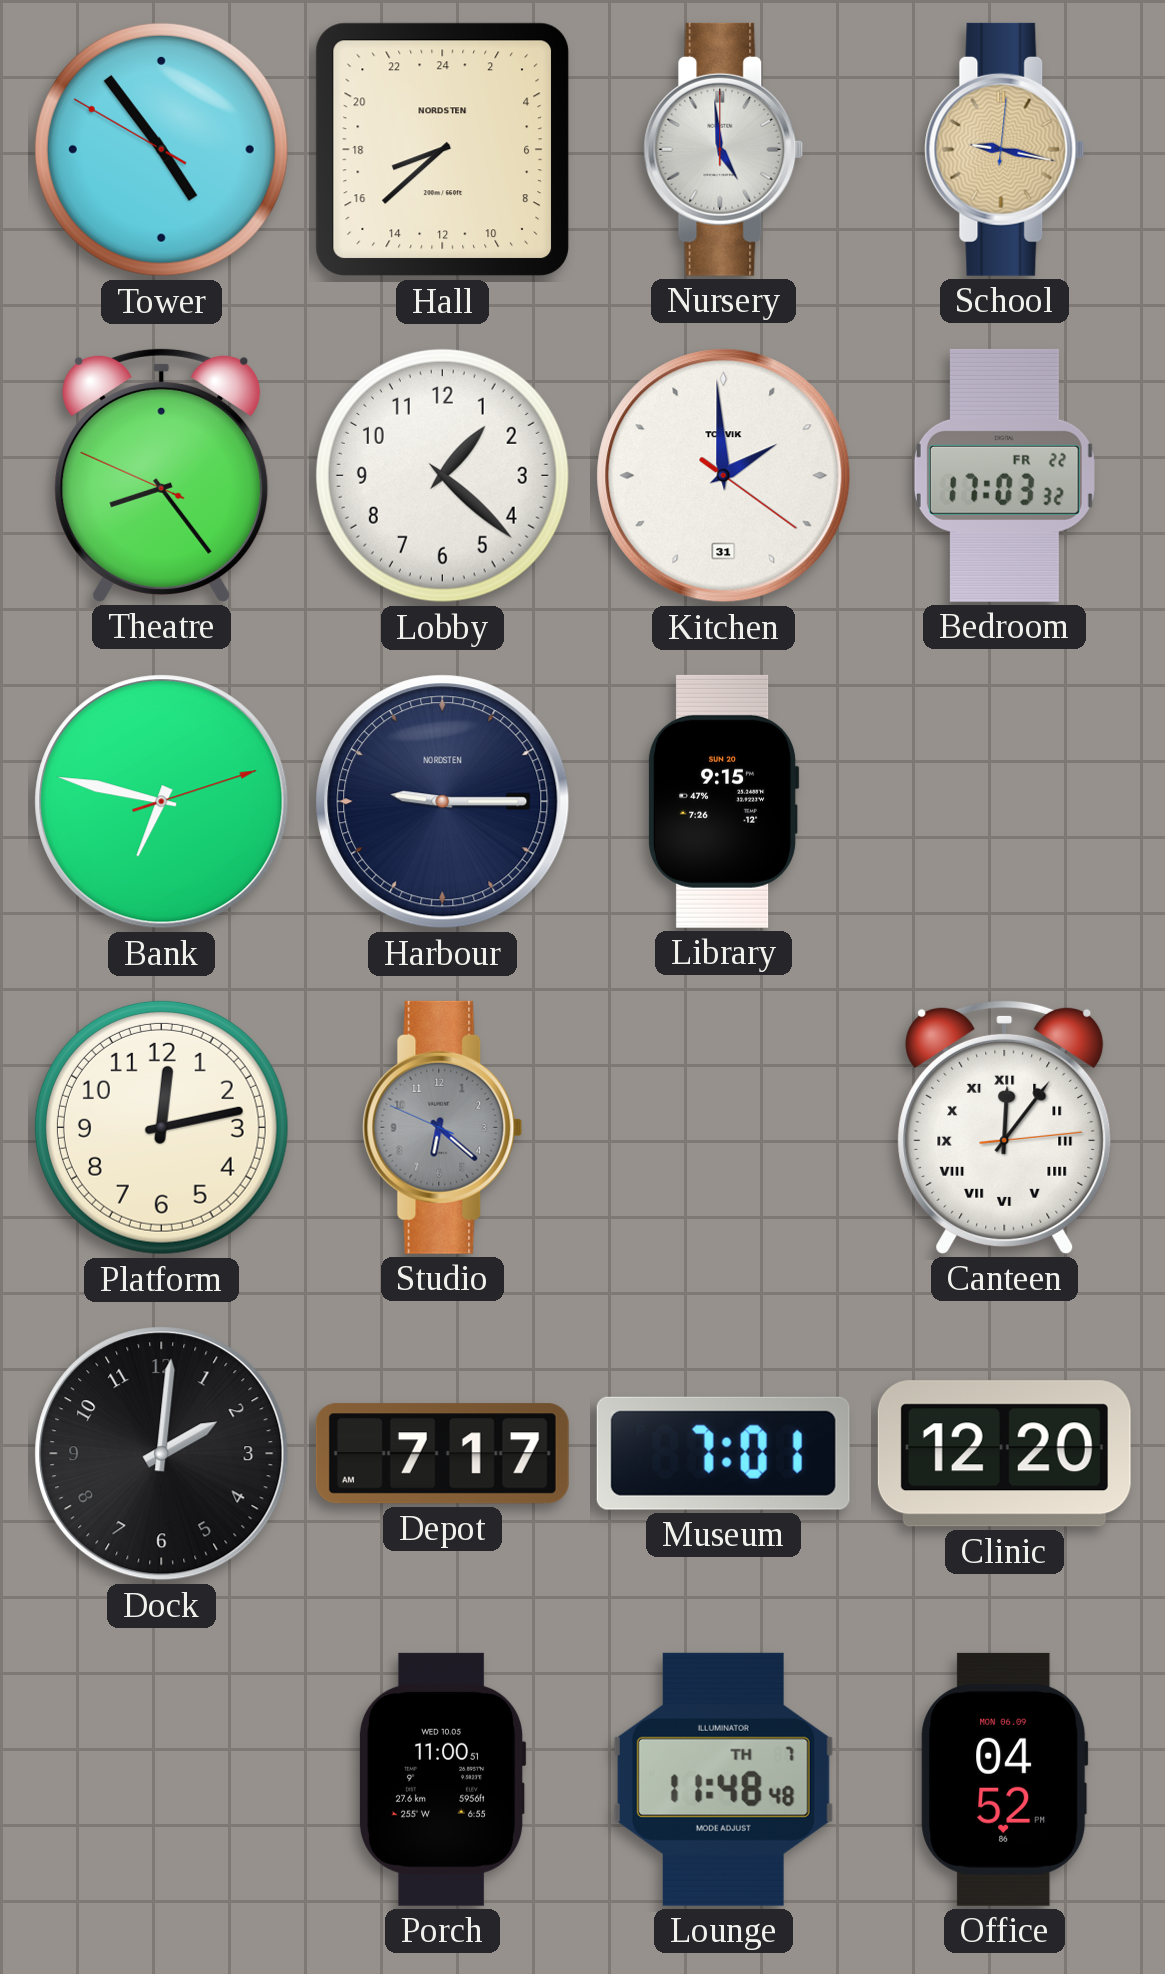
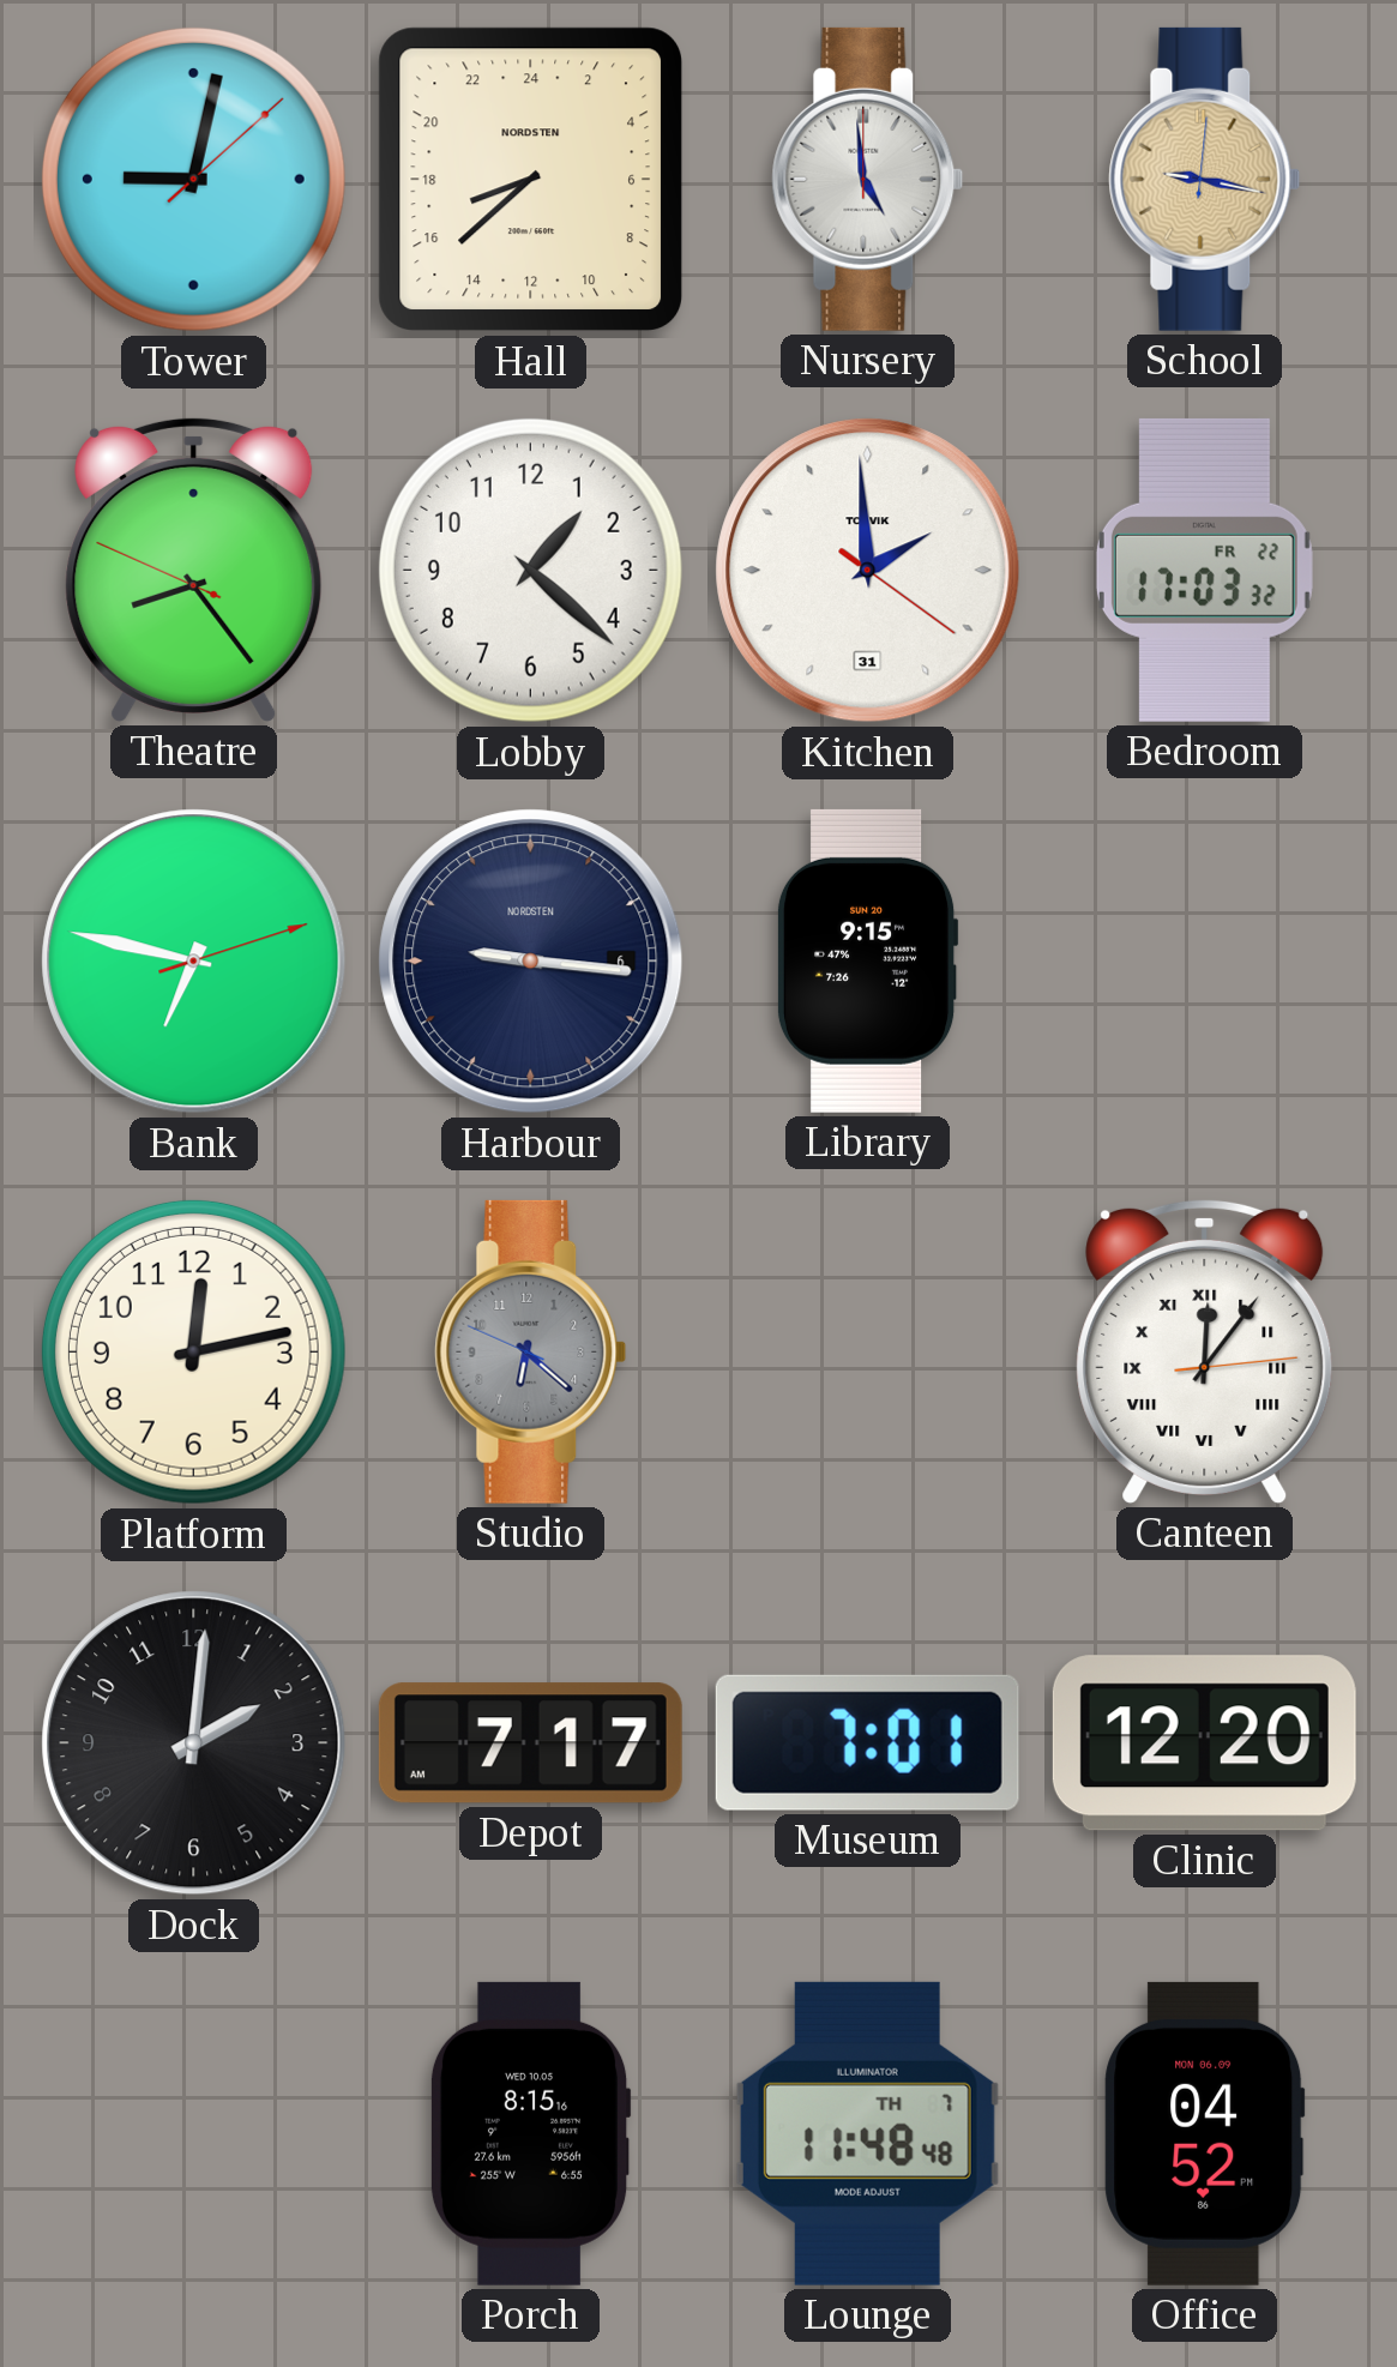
Tower: 4:53 -> 9:02 (193, 179)
Harbour: 9:15 -> 9:16 (531, 962)
Porch: 11:00 -> 8:15 (530, 2133)
